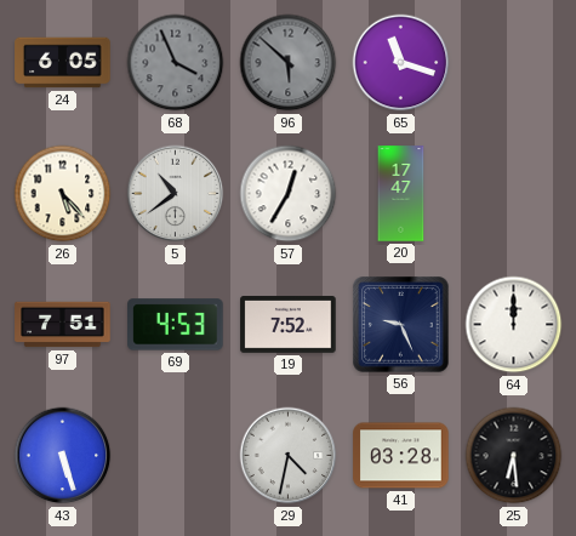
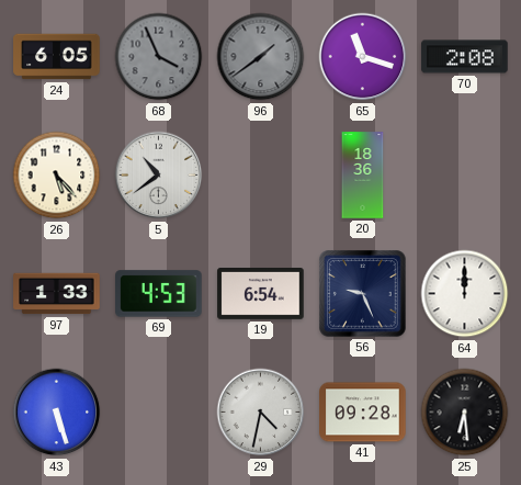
96: 5:52 -> 1:39 (261, 57)
70: none -> 2:08 (465, 57)
57: 12:35 -> none (289, 194)
20: 17:47 -> 18:36 (363, 176)
97: 7:51 -> 1:33 (57, 294)
19: 7:52 -> 6:54 (261, 294)
41: 03:28 -> 09:28 (363, 413)
